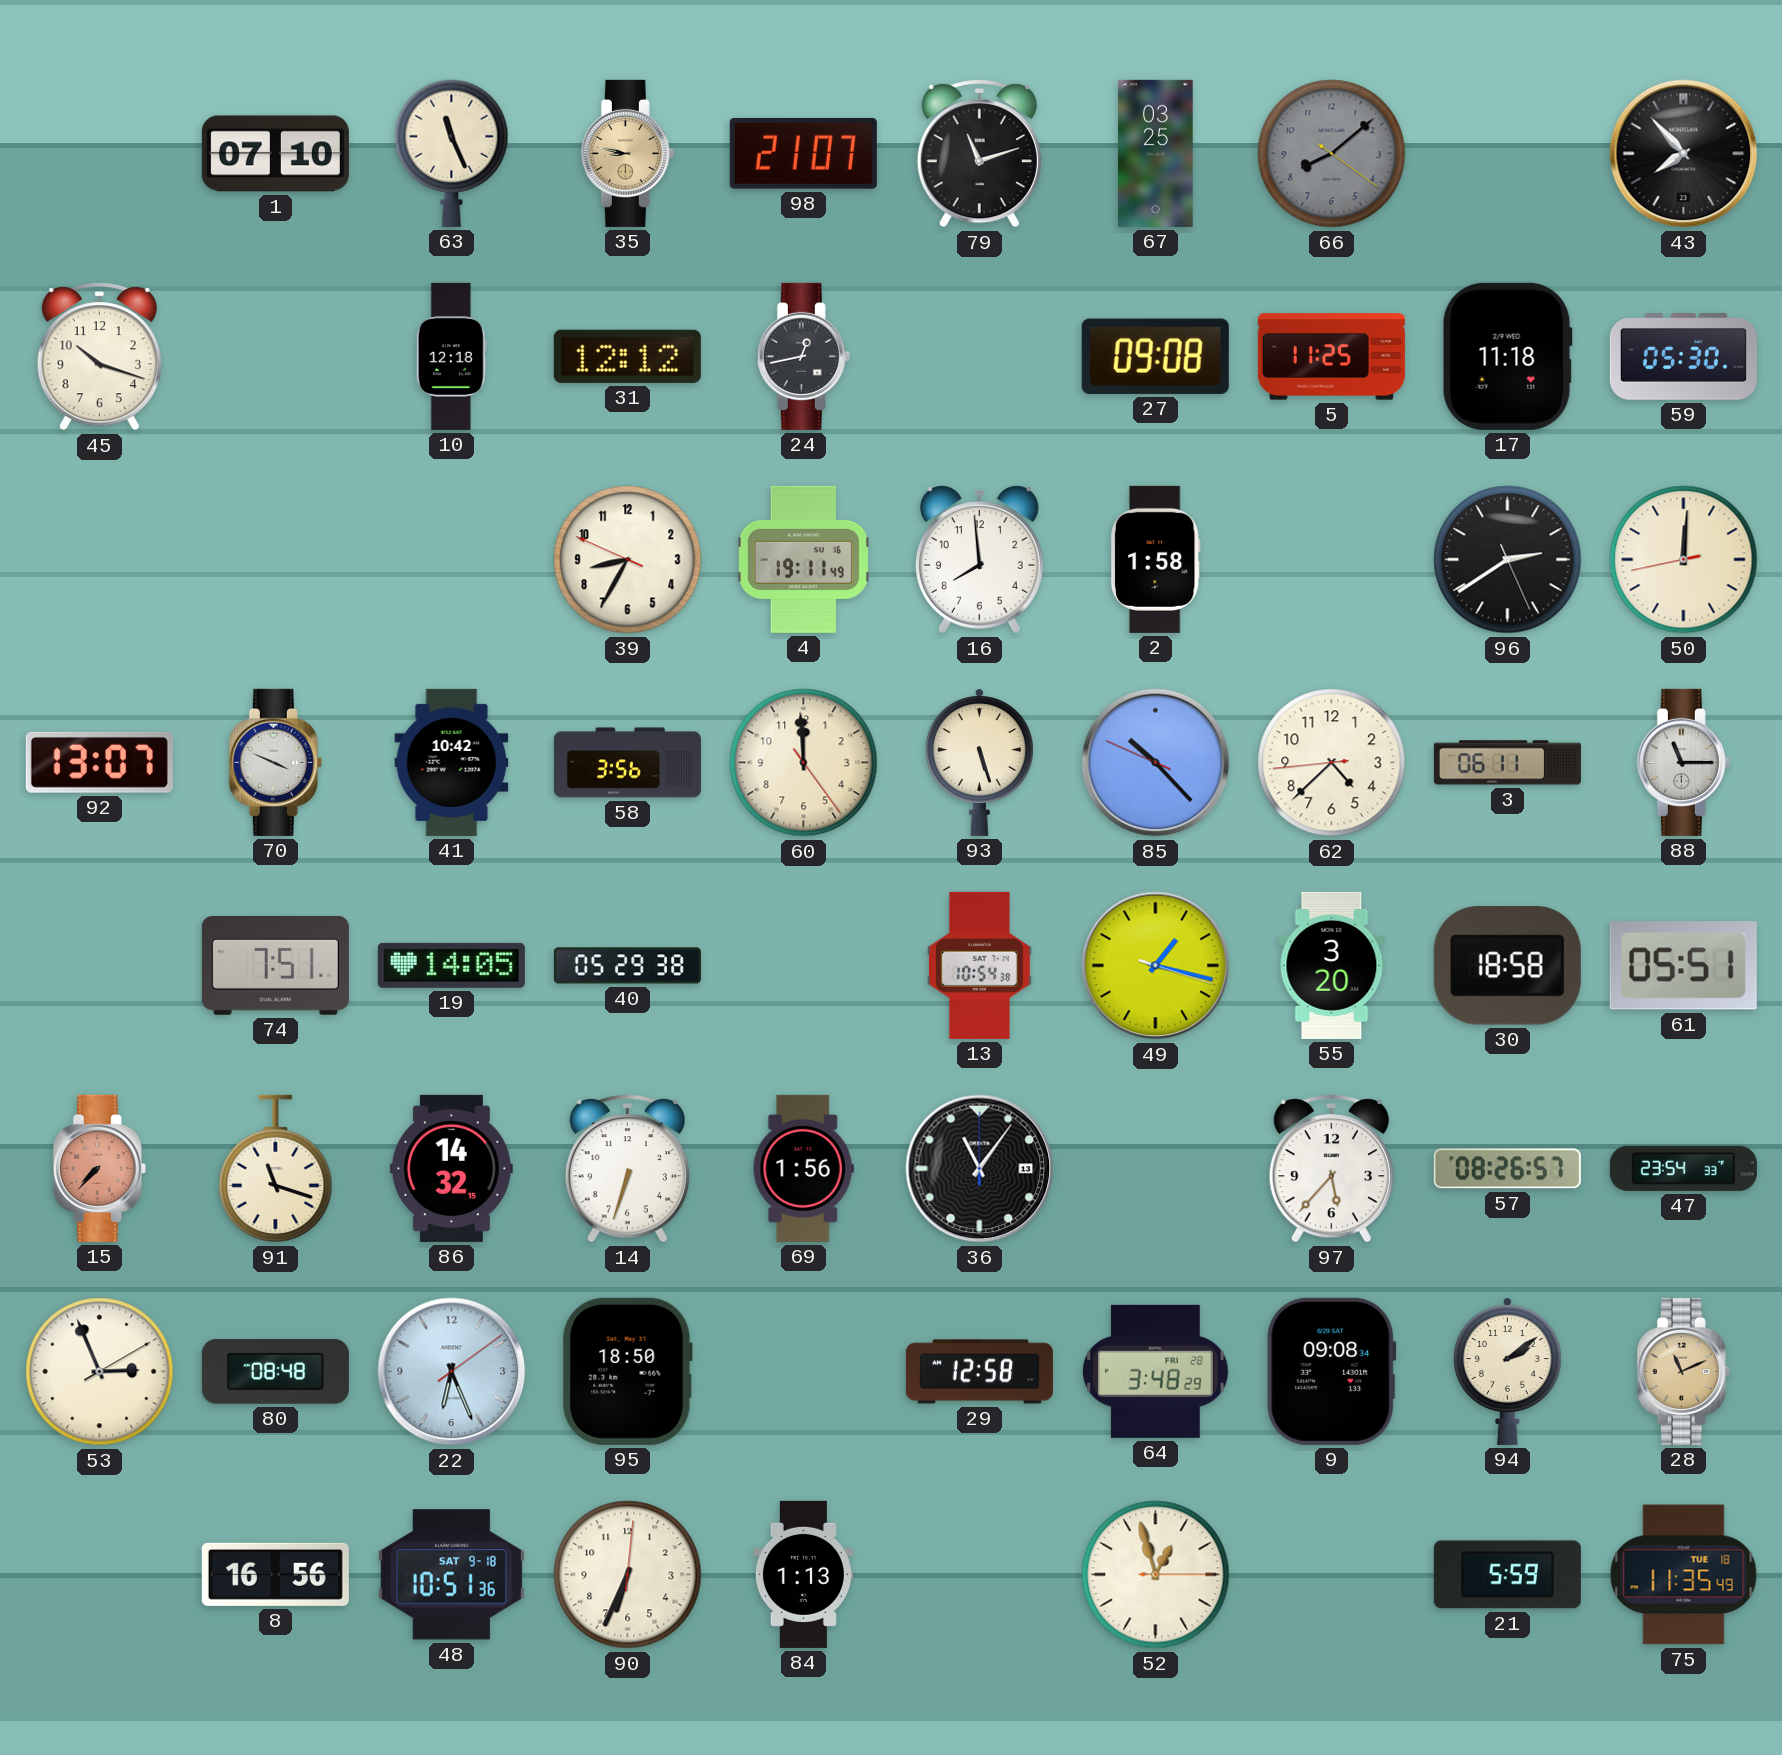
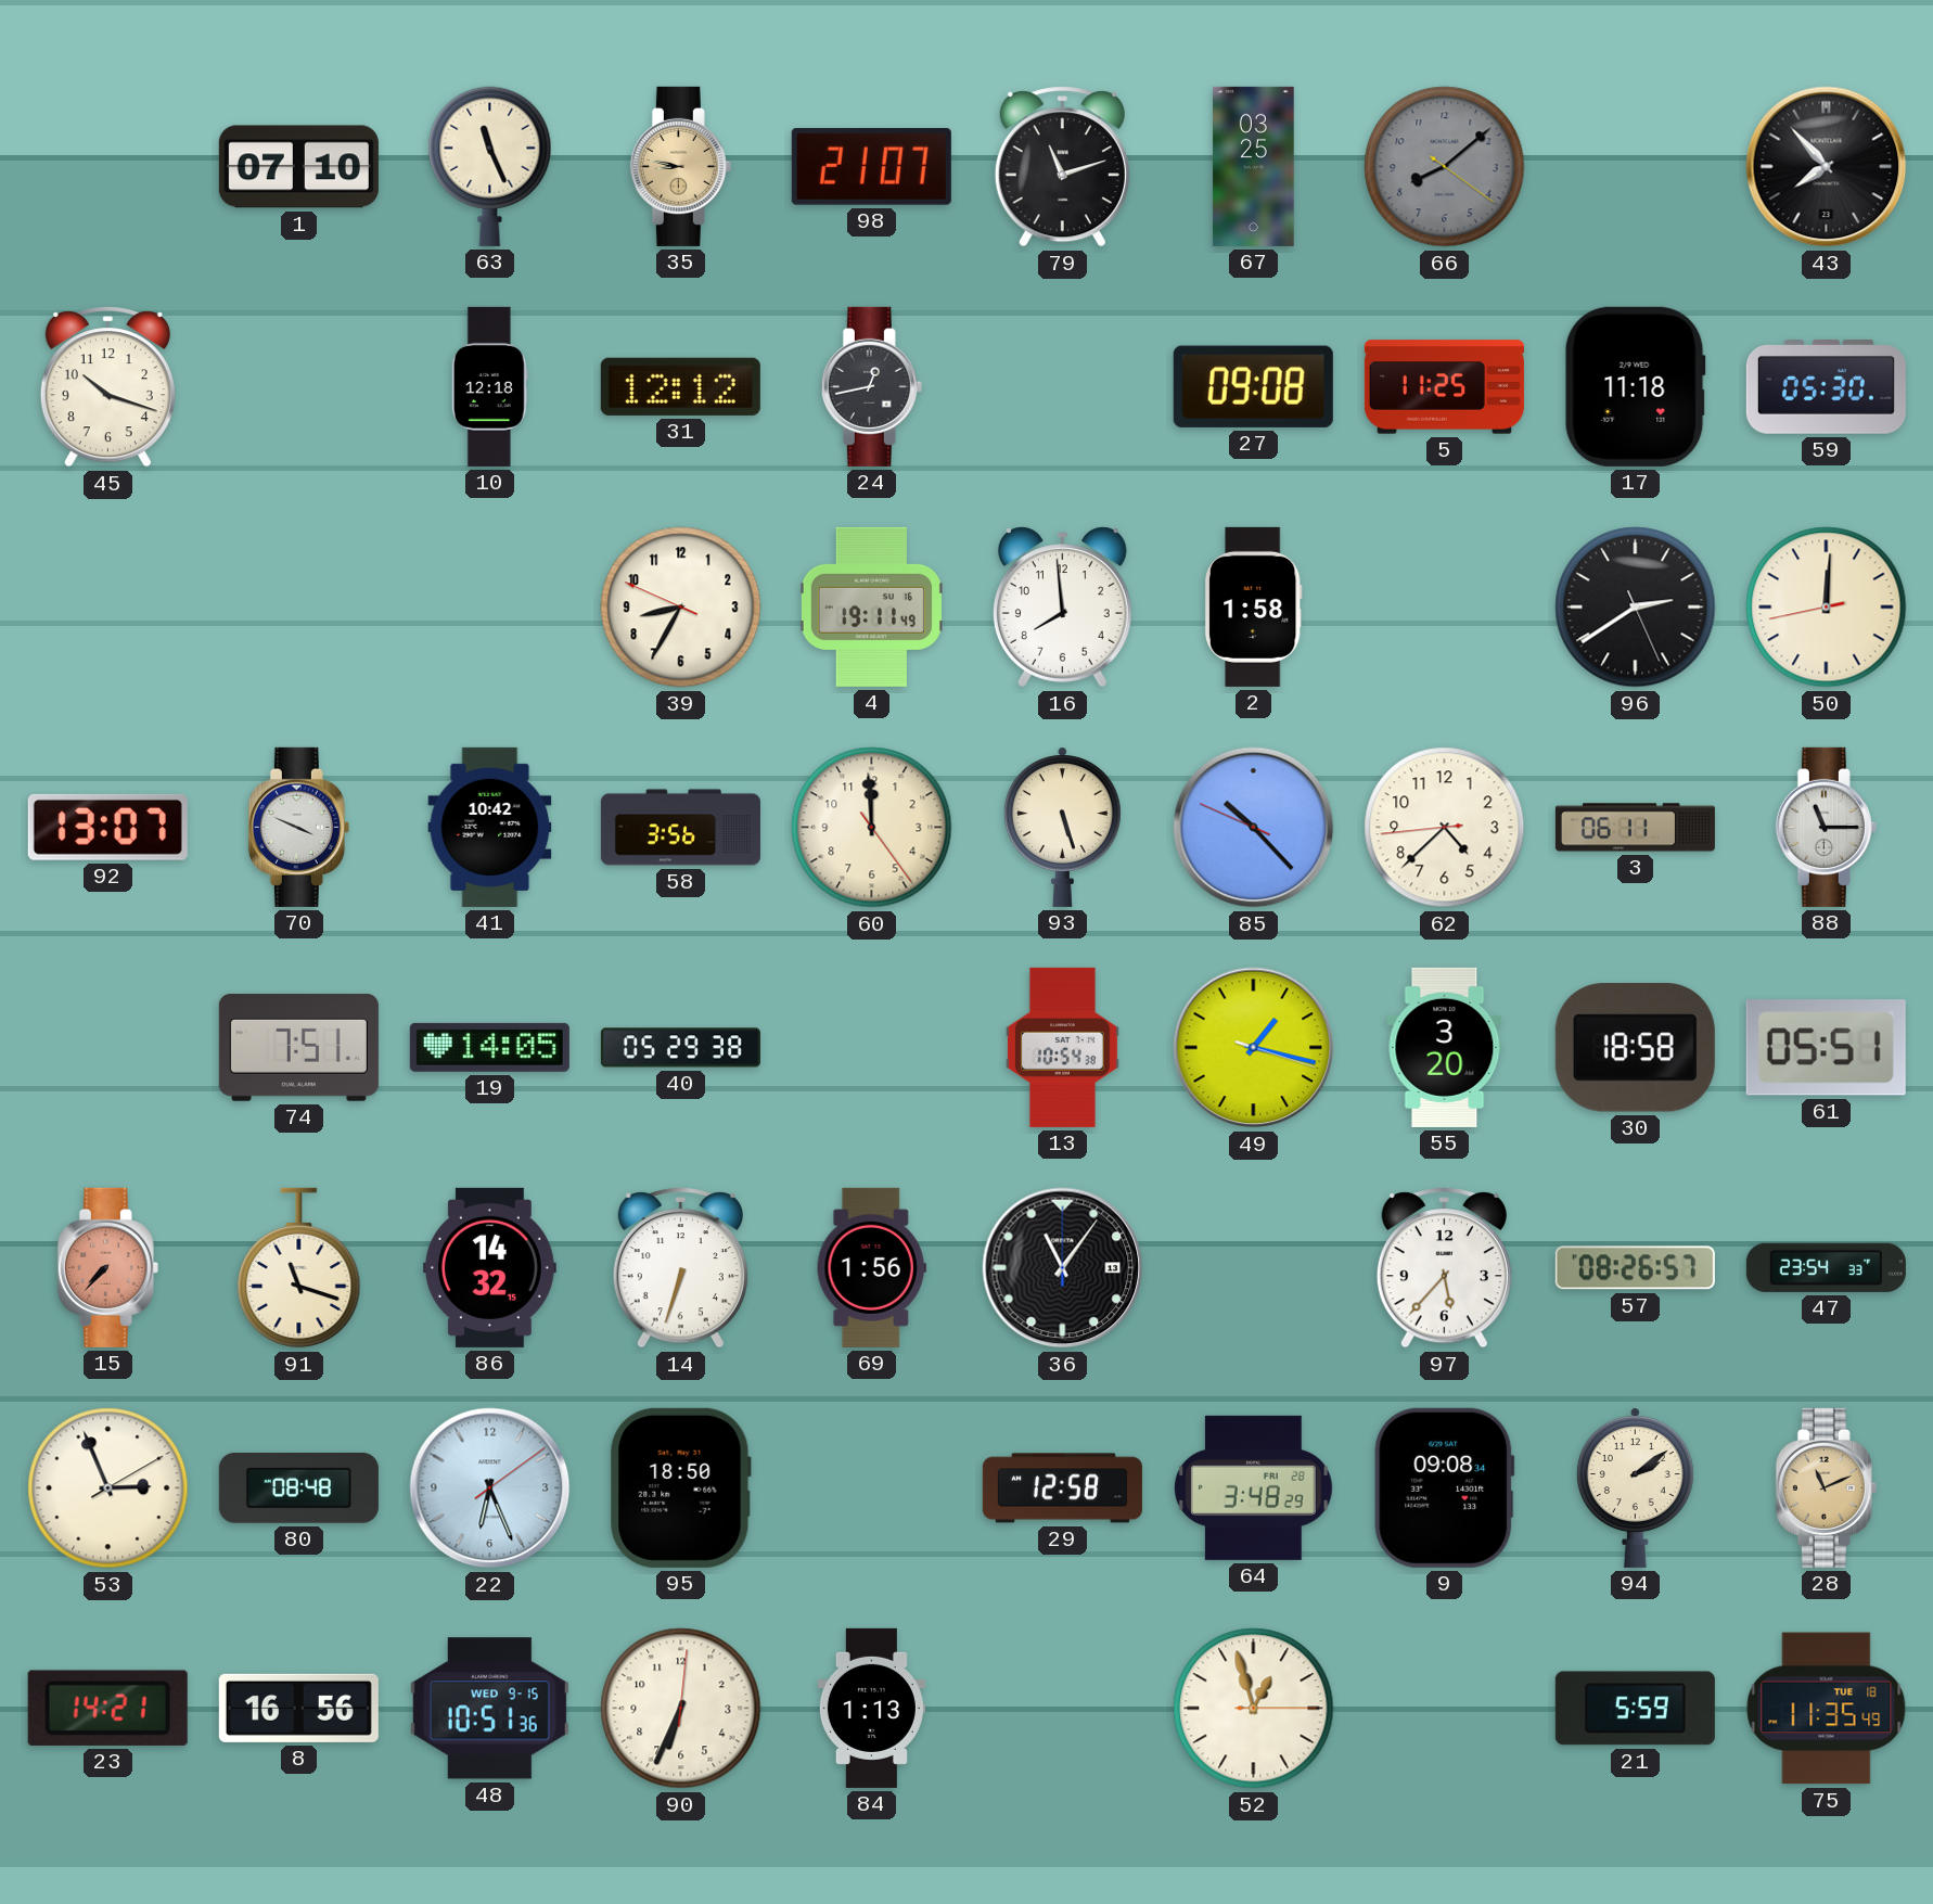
23: none -> 14:21 (107, 1708)
48 date: SAT 9-18 -> WED 9-15 (489, 1709)
